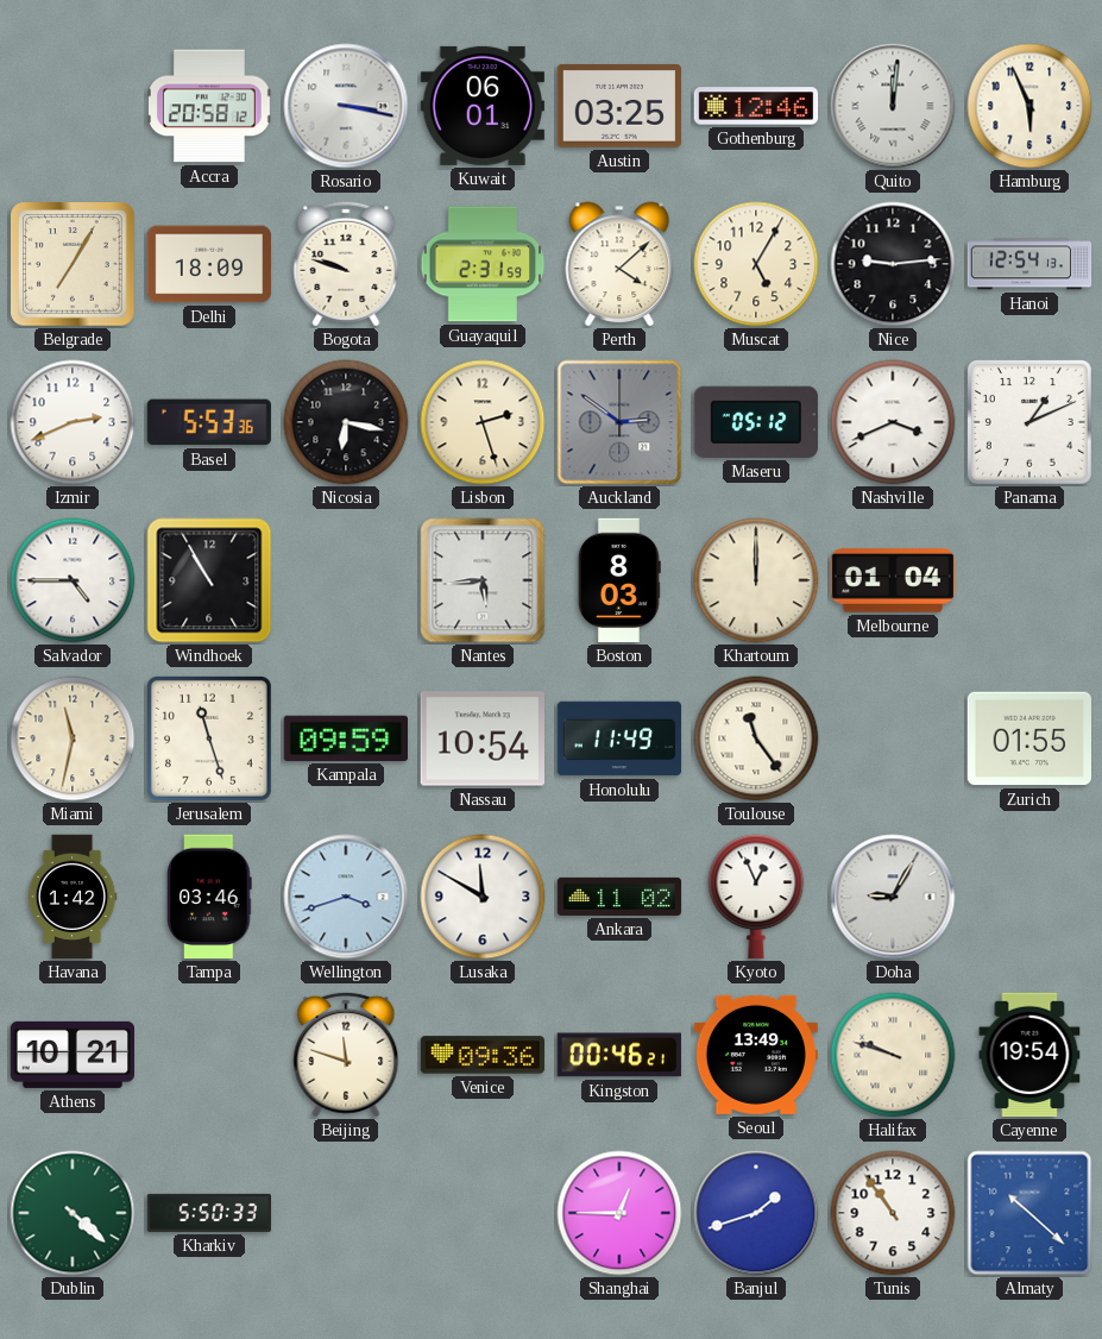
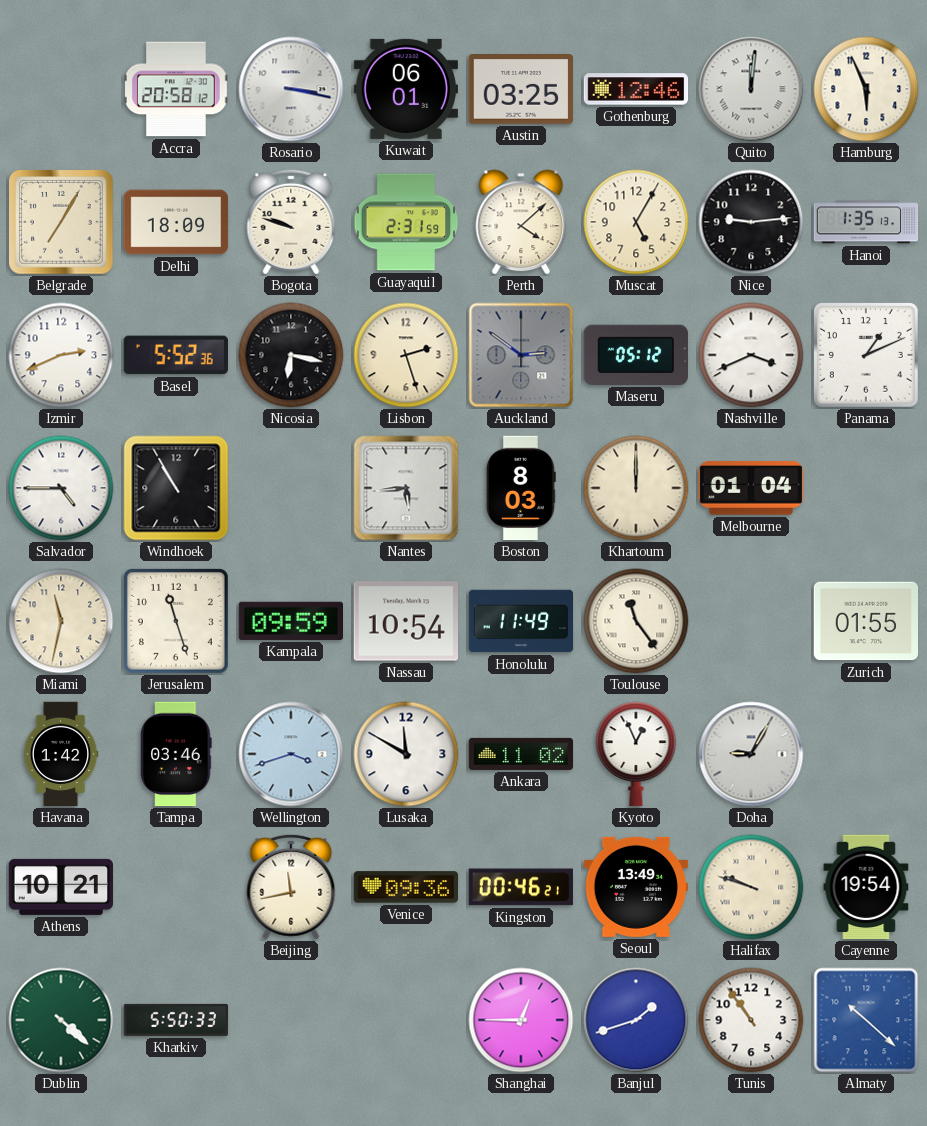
Hanoi: 12:54 -> 1:35 (866, 222)
Basel: 5:53 -> 5:52 (176, 355)
Beijing: 11:48 -> 11:43 (291, 887)
